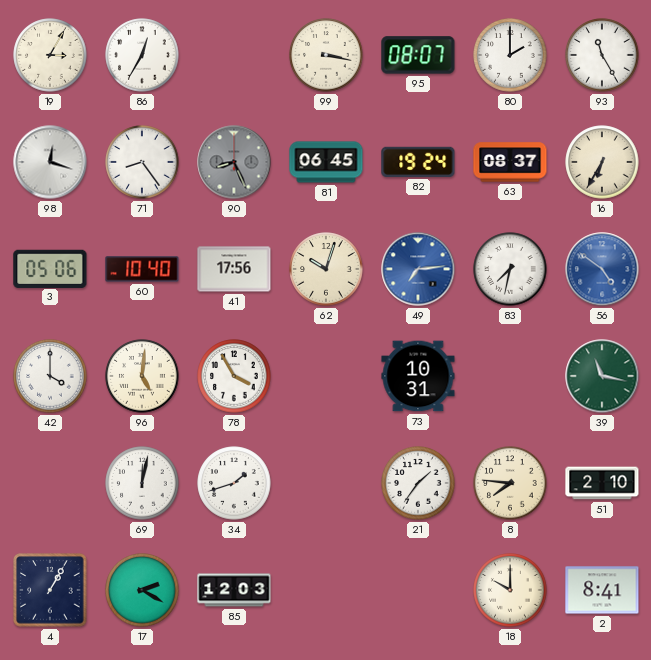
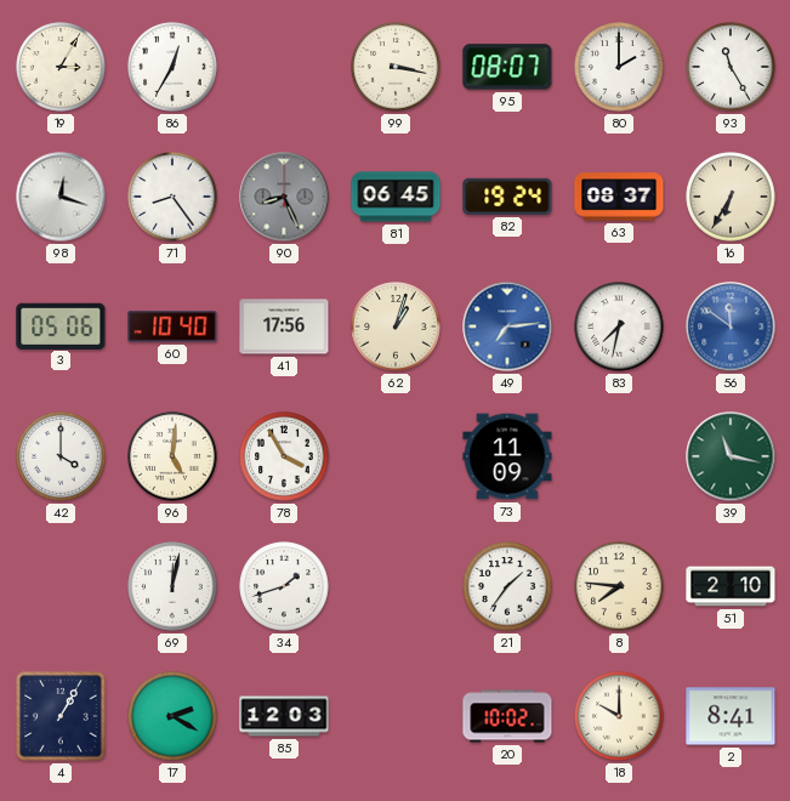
62: 10:03 -> 1:03 (396, 326)
56: 4:51 -> 11:51 (731, 326)
73: 10:31 -> 11:09 (507, 456)
20: none -> 10:02 (507, 716)
